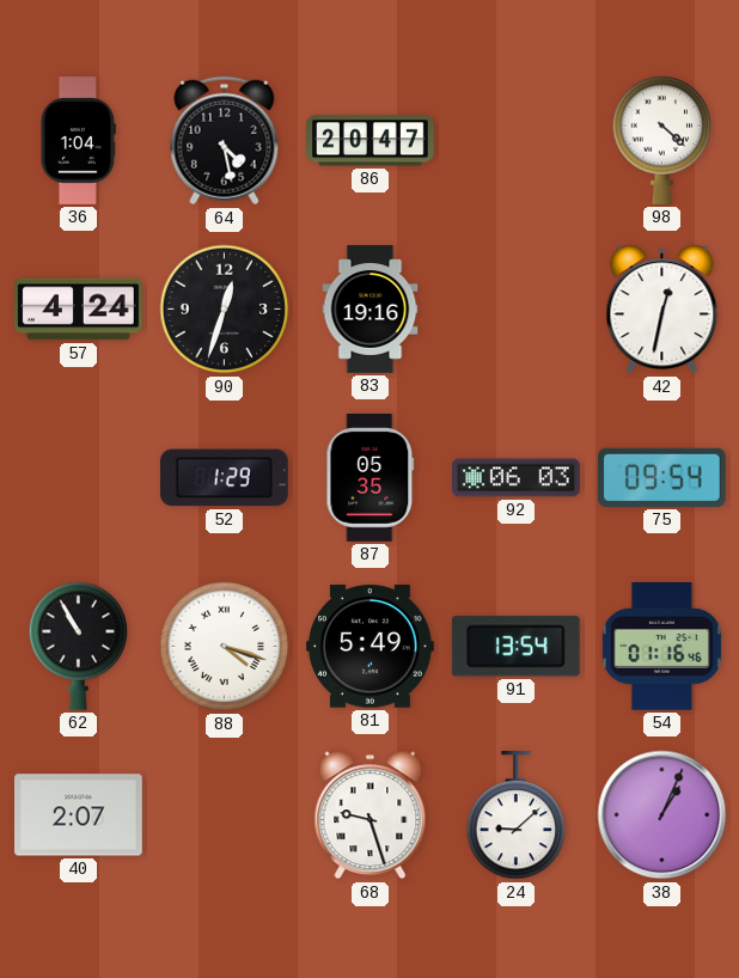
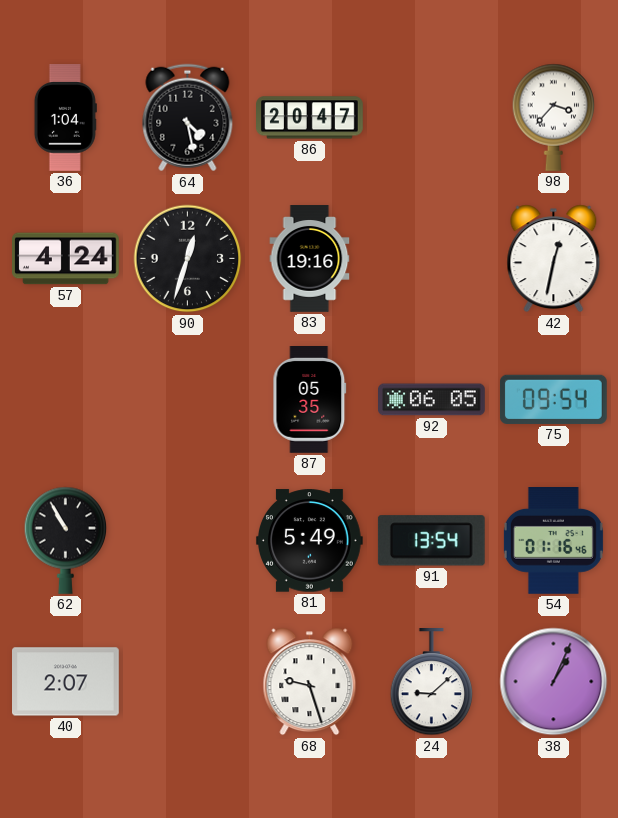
98: 4:22 -> 3:37 (554, 117)
52: 1:29 -> none (224, 478)
92: 06:03 -> 06:05 (432, 400)
88: 4:18 -> none (225, 647)
